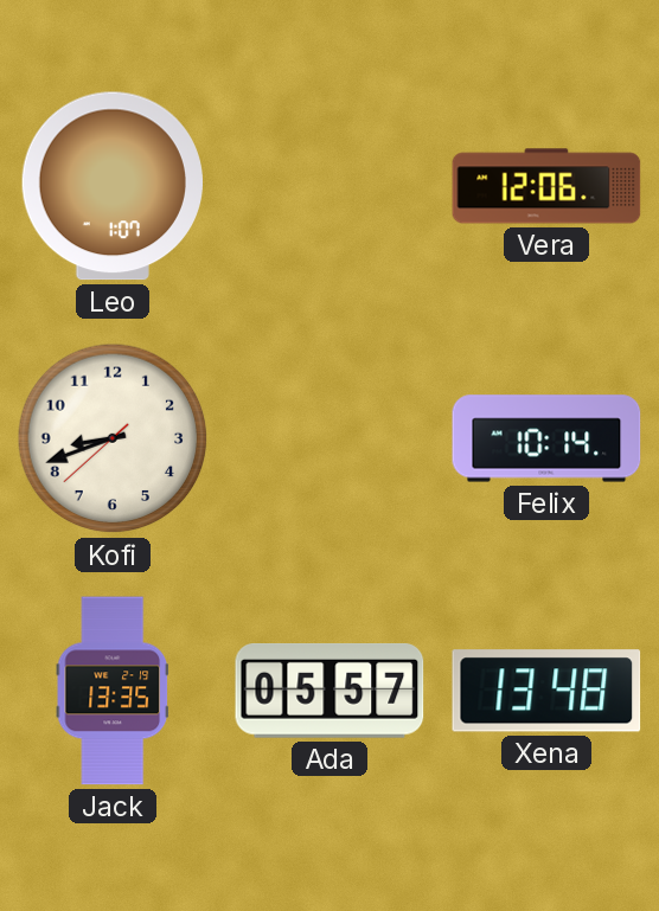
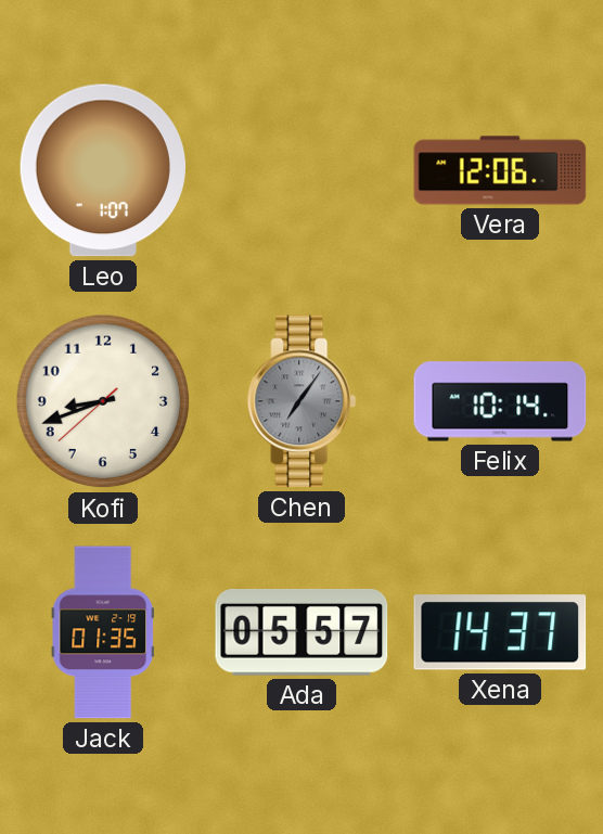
Chen: none -> 7:06 (301, 401)
Jack: 13:35 -> 01:35 (102, 632)
Xena: 13:48 -> 14:37 (500, 632)
